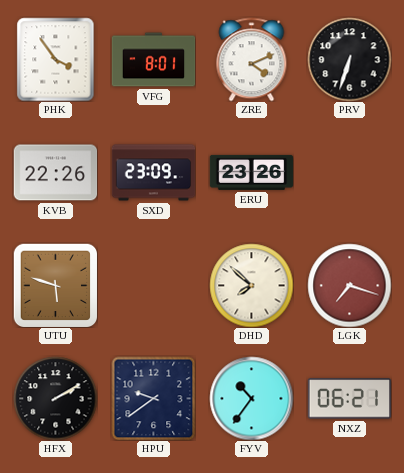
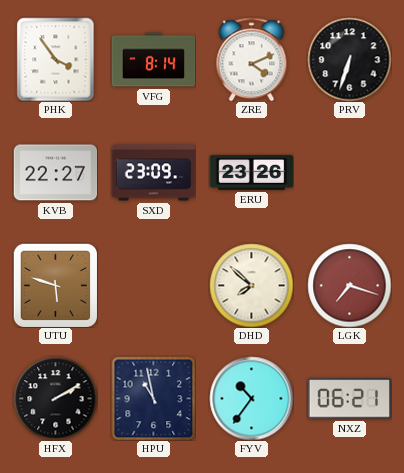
VFG: 8:01 -> 8:14 (153, 60)
KVB: 22:26 -> 22:27 (55, 173)
HPU: 9:39 -> 10:58 (153, 398)
